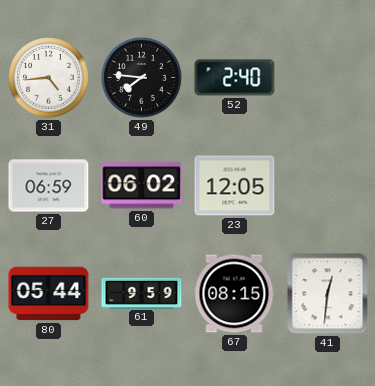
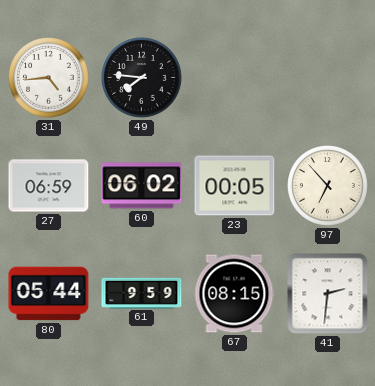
52: 2:40 -> none (235, 78)
23: 12:05 -> 00:05 (235, 186)
97: none -> 6:53 (328, 186)
41: 12:31 -> 2:31 (328, 294)
